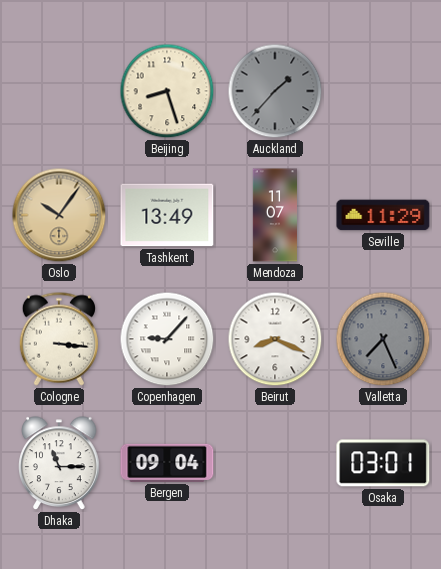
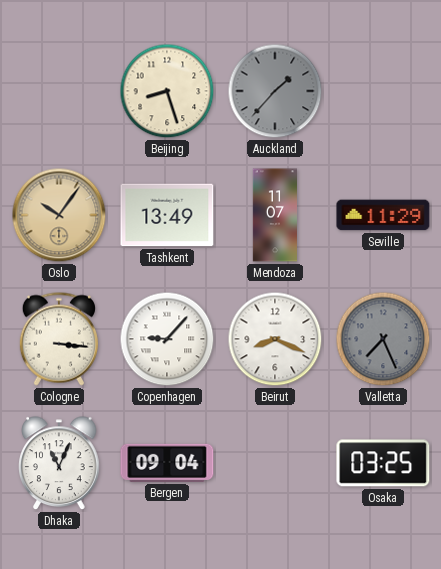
Dhaka: 11:15 -> 11:04 (59, 464)
Osaka: 03:01 -> 03:25 (383, 463)
